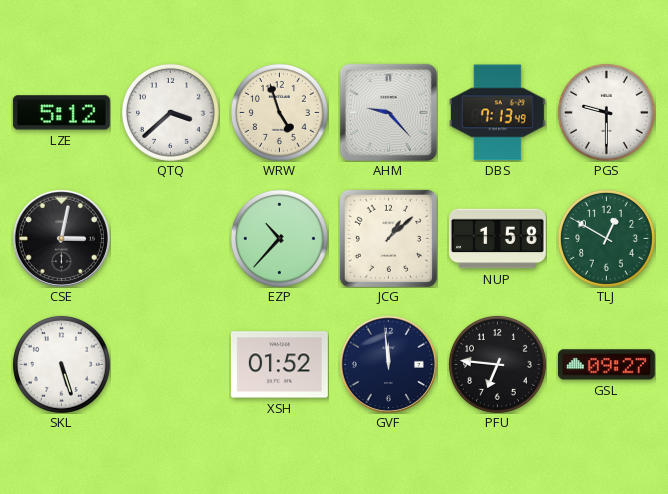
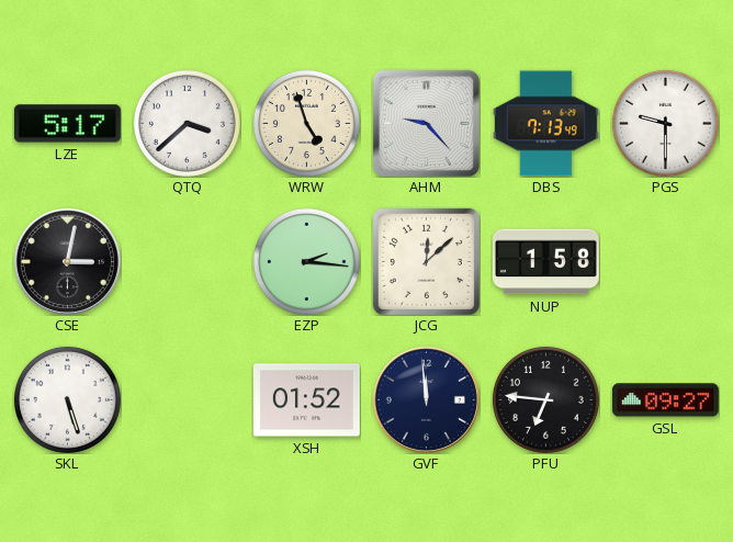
LZE: 5:12 -> 5:17 (67, 124)
EZP: 10:37 -> 2:16 (306, 261)
JCG: 1:08 -> 12:08 (426, 261)
TLJ: 12:50 -> none (606, 238)
